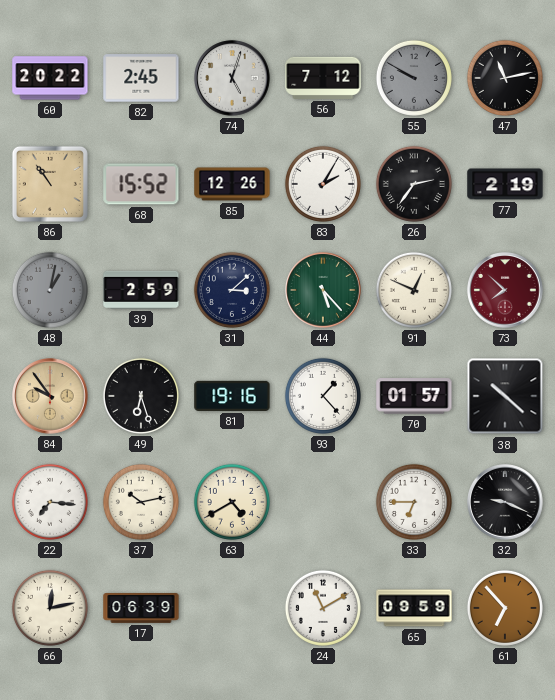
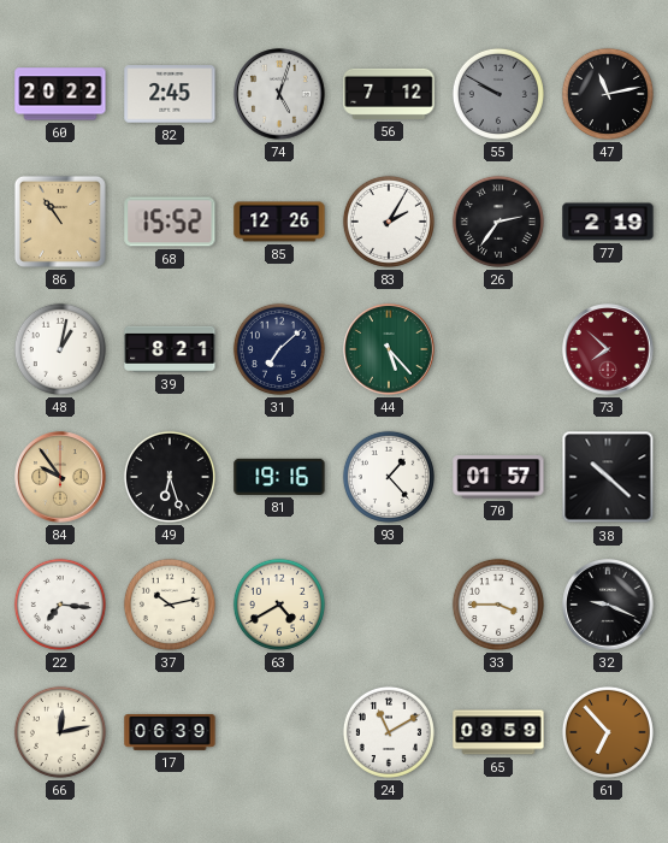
48 dial: grey -> white (60, 349)
39: 2:59 -> 8:21 (170, 349)
31: 3:08 -> 7:08 (279, 349)
91: 12:49 -> none (414, 290)
33: 6:45 -> 3:45 (498, 605)
